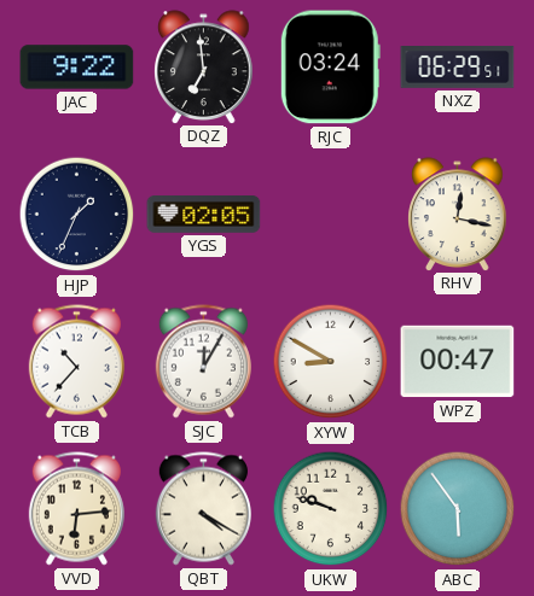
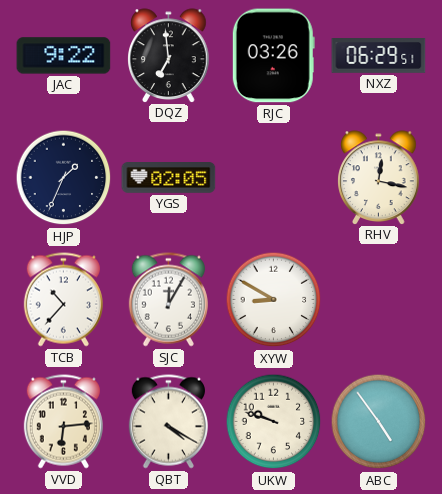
RJC: 03:24 -> 03:26 (273, 56)
WPZ: 00:47 -> none (458, 362)
ABC: 5:54 -> 4:54 (379, 422)
